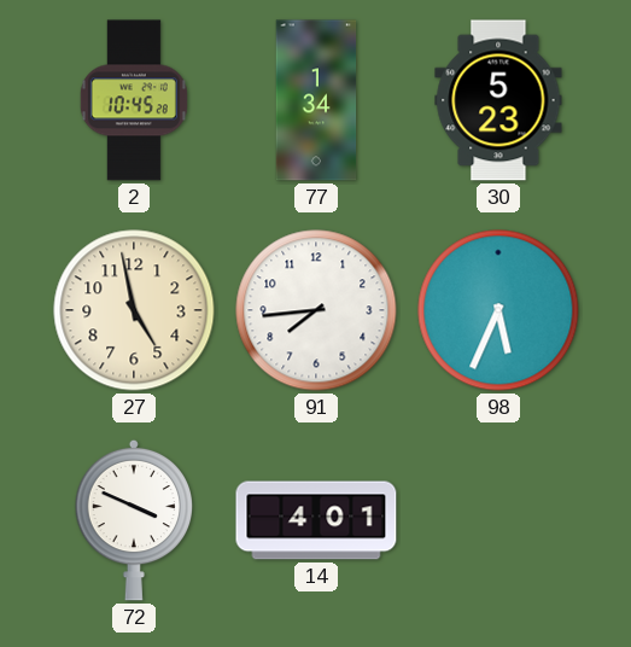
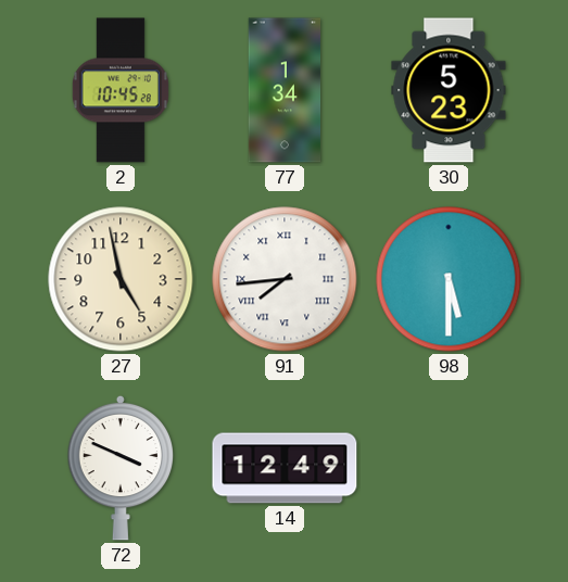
91 numerals: Arabic -> Roman (285, 279)
98: 5:34 -> 5:30 (449, 279)
14: 4:01 -> 12:49 (285, 468)
